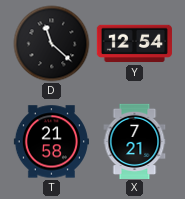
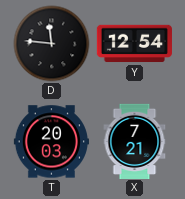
D: 11:22 -> 11:46 (52, 44)
T: 21:58 -> 20:03 (51, 142)
